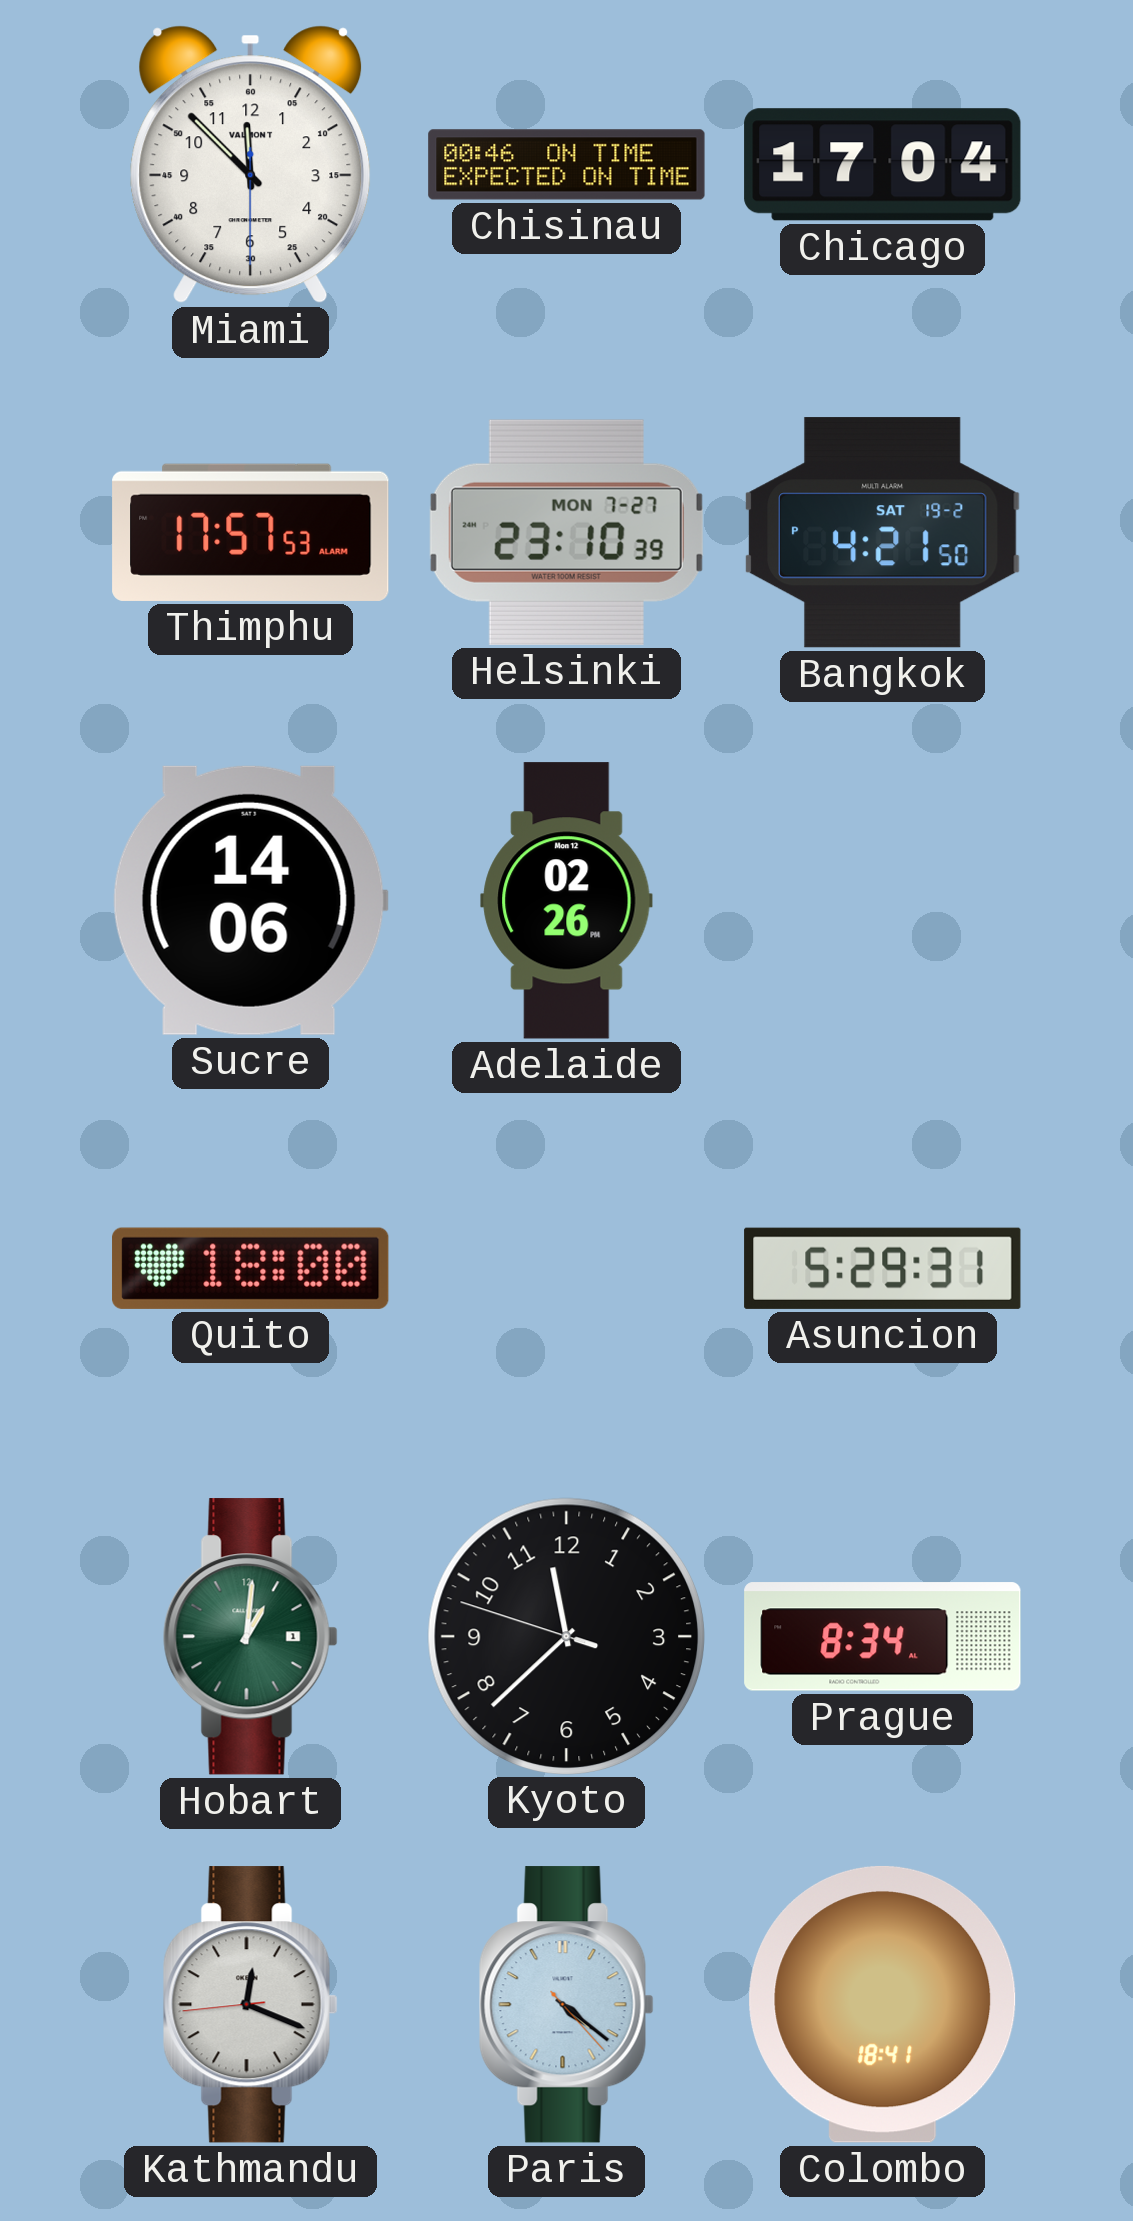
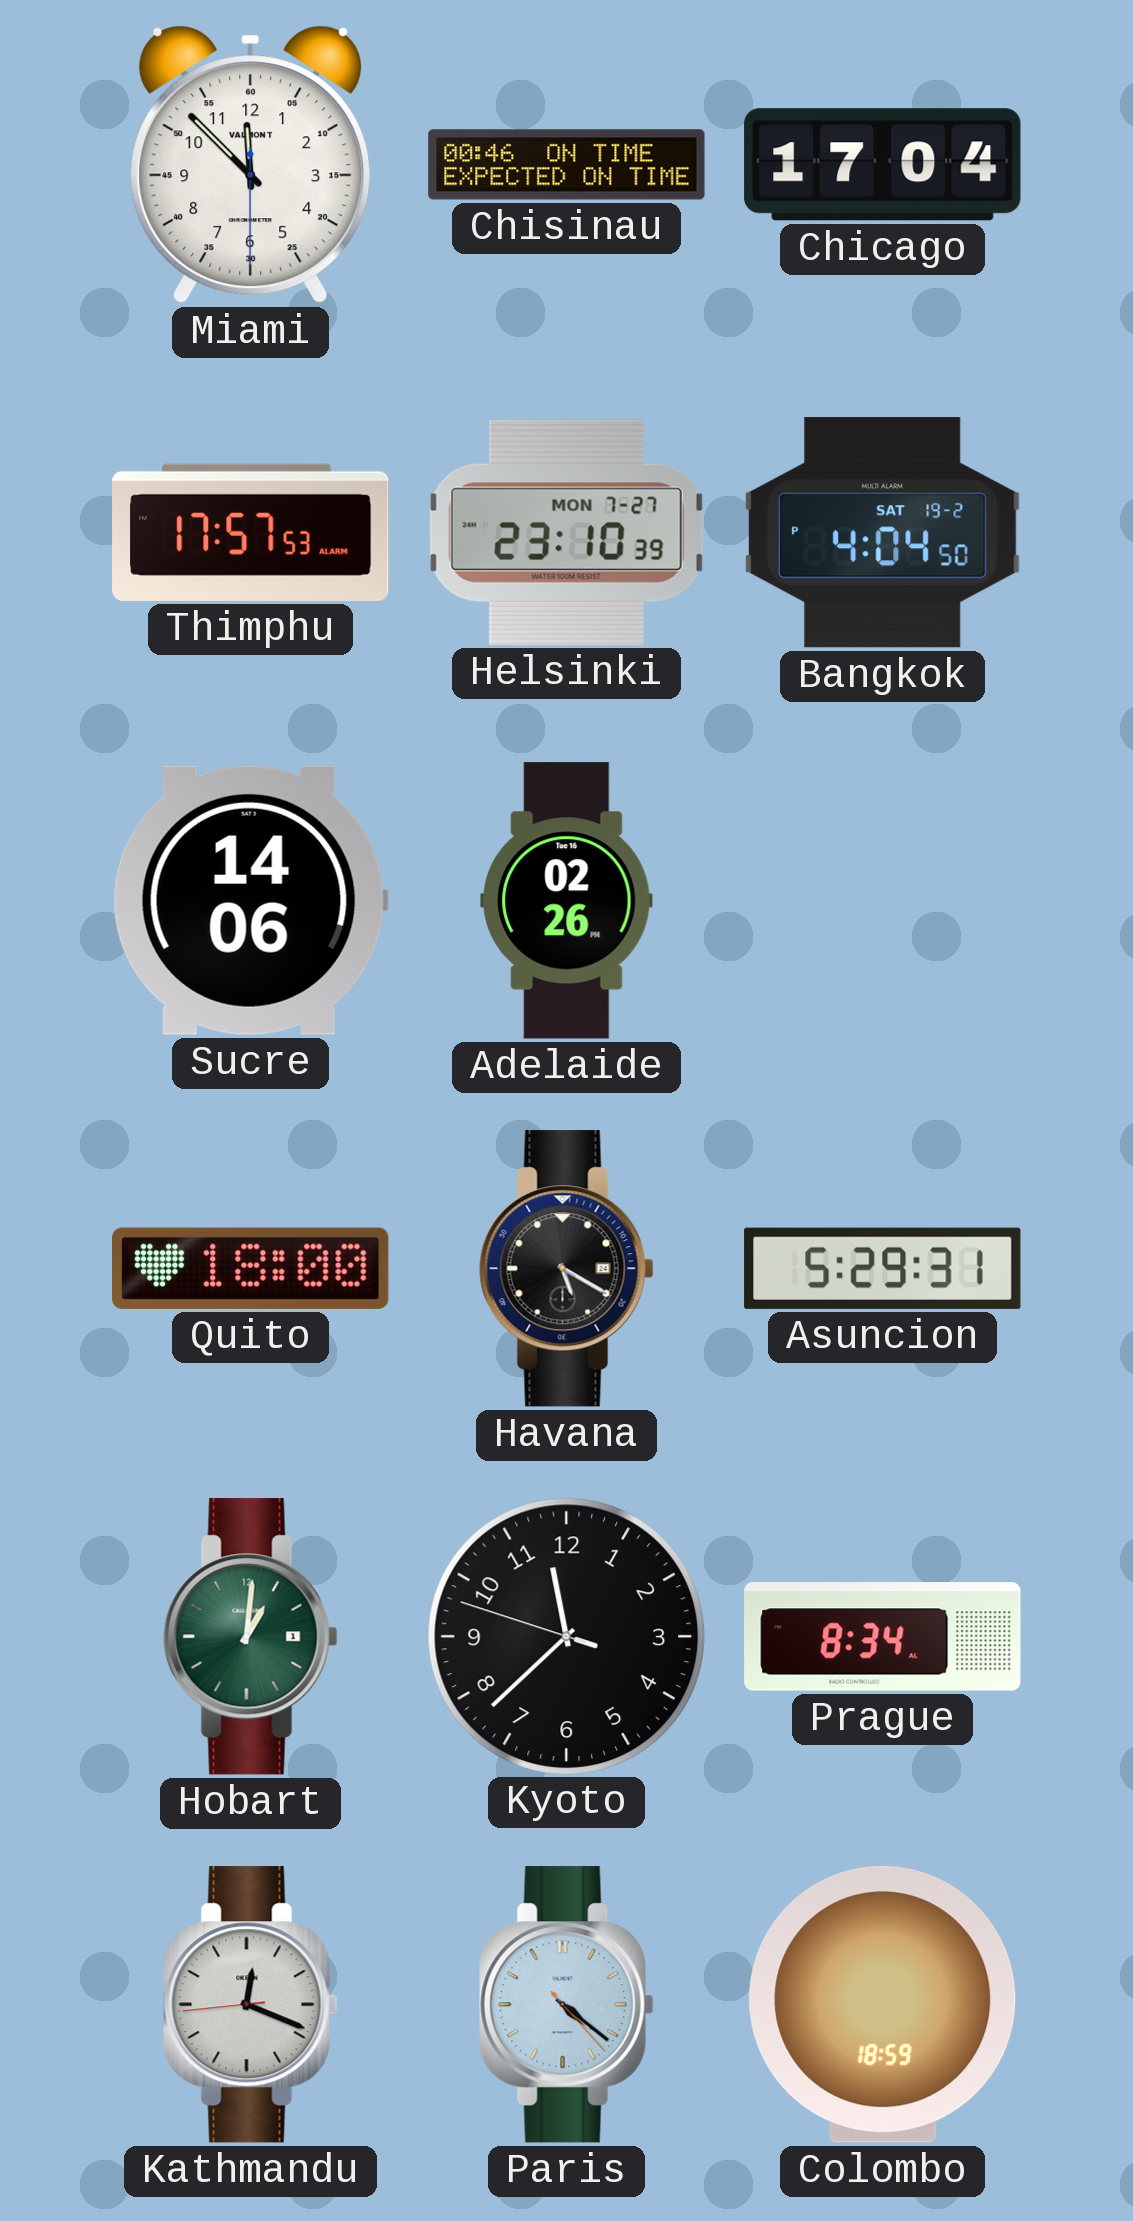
Bangkok: 4:21 -> 4:04 (883, 533)
Adelaide date: Mon 12 -> Tue 16 (567, 901)
Havana: none -> 5:20 (566, 1269)
Colombo: 18:41 -> 18:59 (883, 2004)
